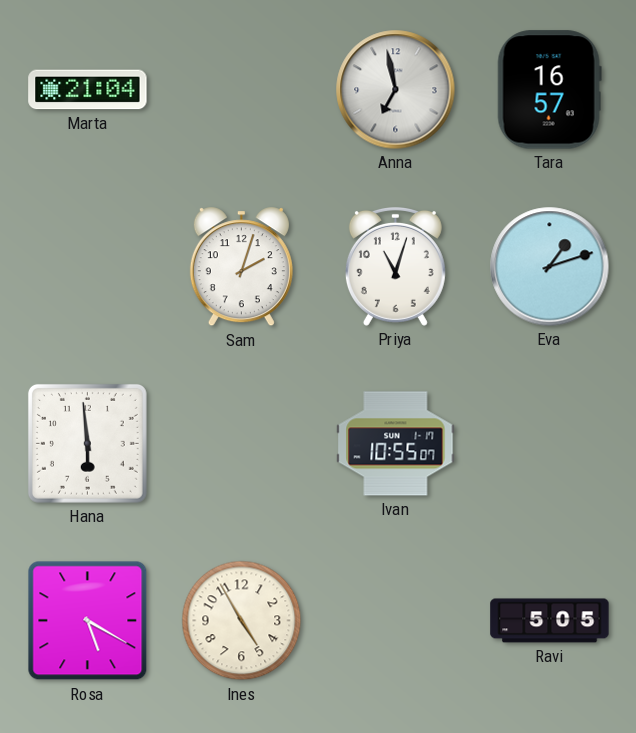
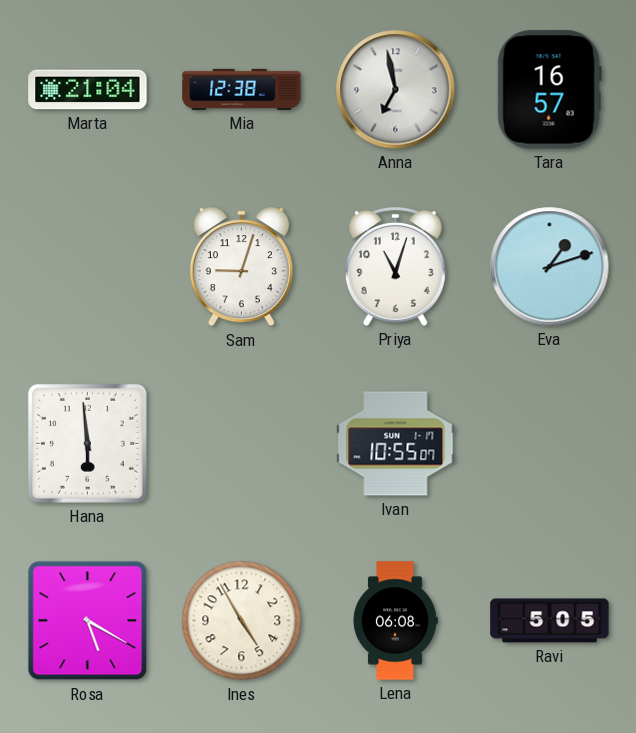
Mia: none -> 12:38 (242, 89)
Sam: 2:03 -> 9:03 (241, 267)
Lena: none -> 06:08 (395, 621)
